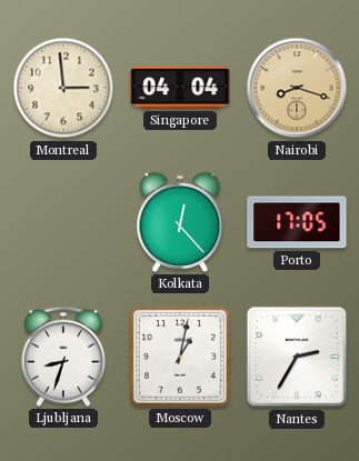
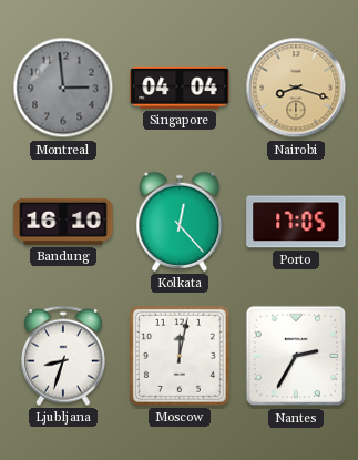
Montreal dial: cream -> grey (63, 88)
Bandung: none -> 16:10 (63, 222)
Moscow: 1:02 -> 12:02 (180, 356)
